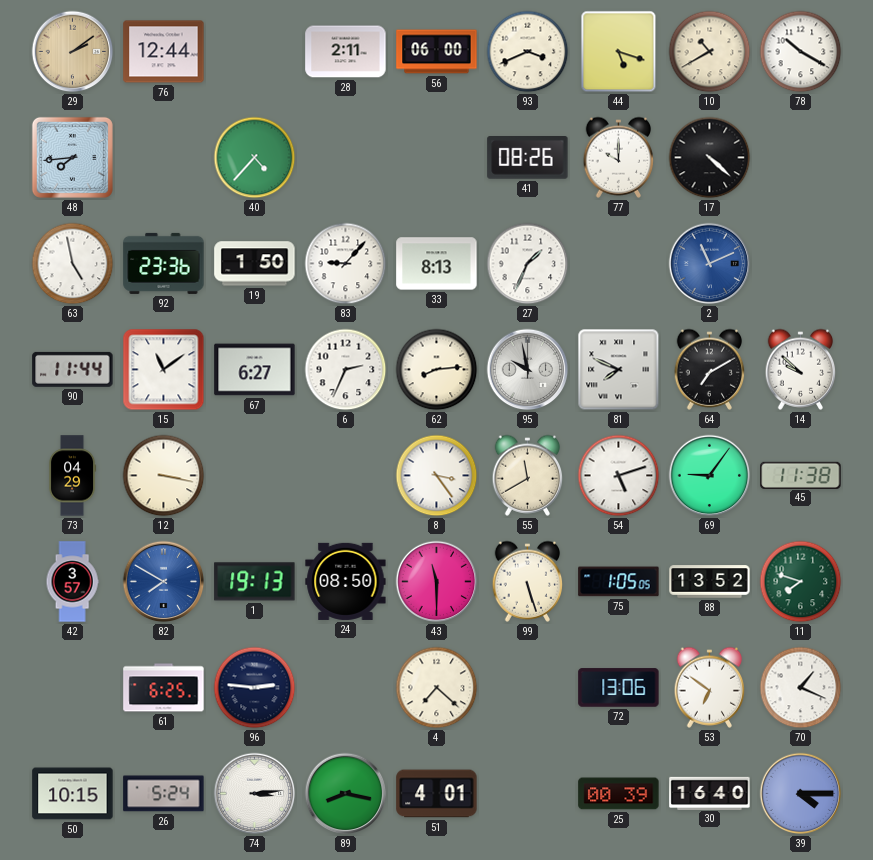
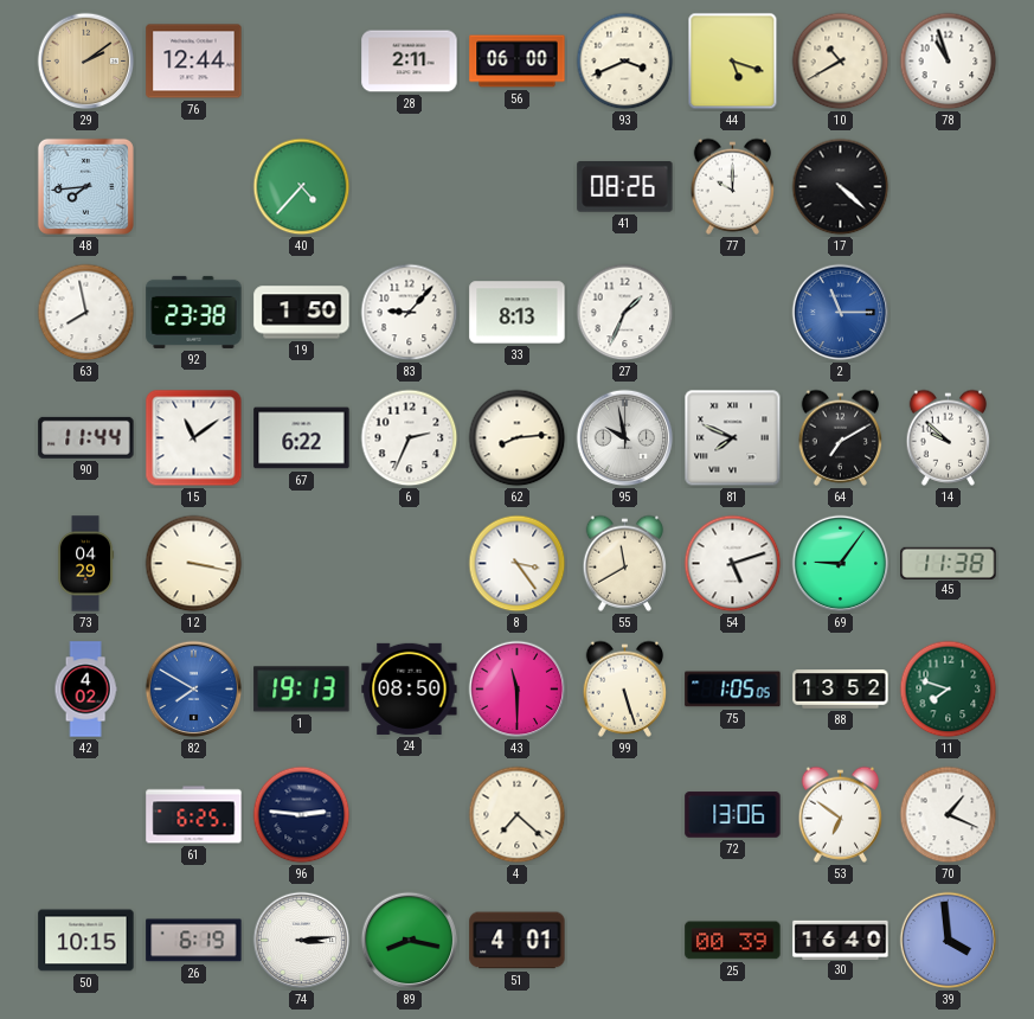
78: 10:20 -> 10:57 (949, 62)
63: 4:58 -> 7:58 (86, 313)
92: 23:36 -> 23:38 (194, 312)
2: 11:11 -> 11:15 (841, 313)
67: 6:27 -> 6:22 (302, 438)
42: 3:57 -> 4:02 (85, 690)
26: 5:24 -> 6:19 (194, 941)
39: 4:15 -> 3:59 (949, 941)
